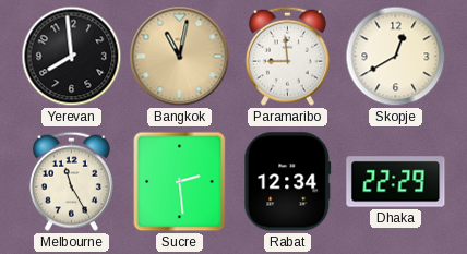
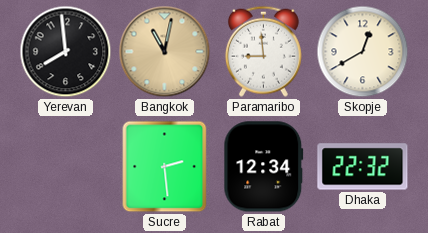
Melbourne: 11:25 -> none (71, 181)
Dhaka: 22:29 -> 22:32 (363, 167)
